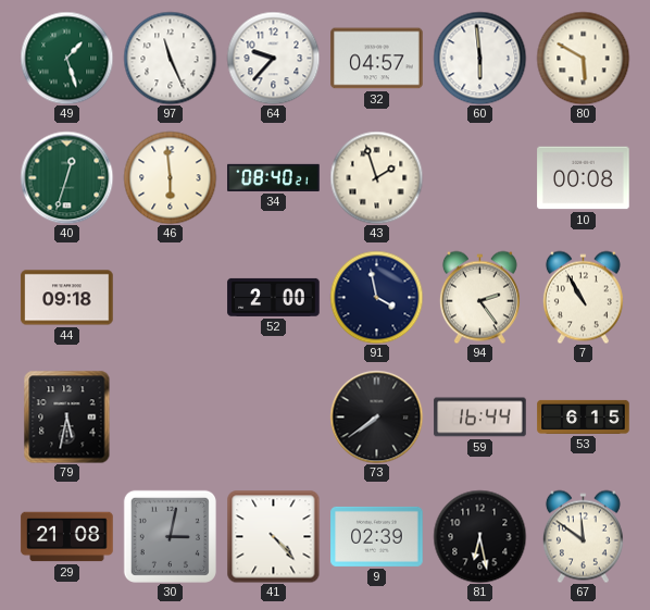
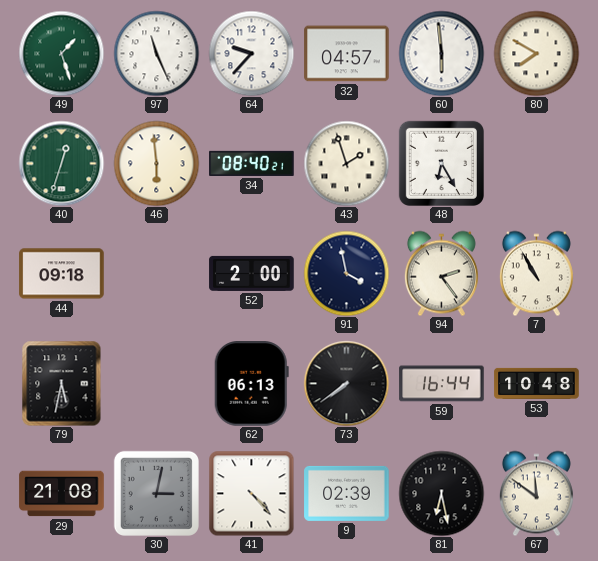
80: 5:50 -> 7:50 (536, 53)
48: none -> 6:25 (441, 163)
10: 00:08 -> none (584, 178)
62: none -> 06:13 (251, 384)
53: 6:15 -> 10:48 (537, 383)
